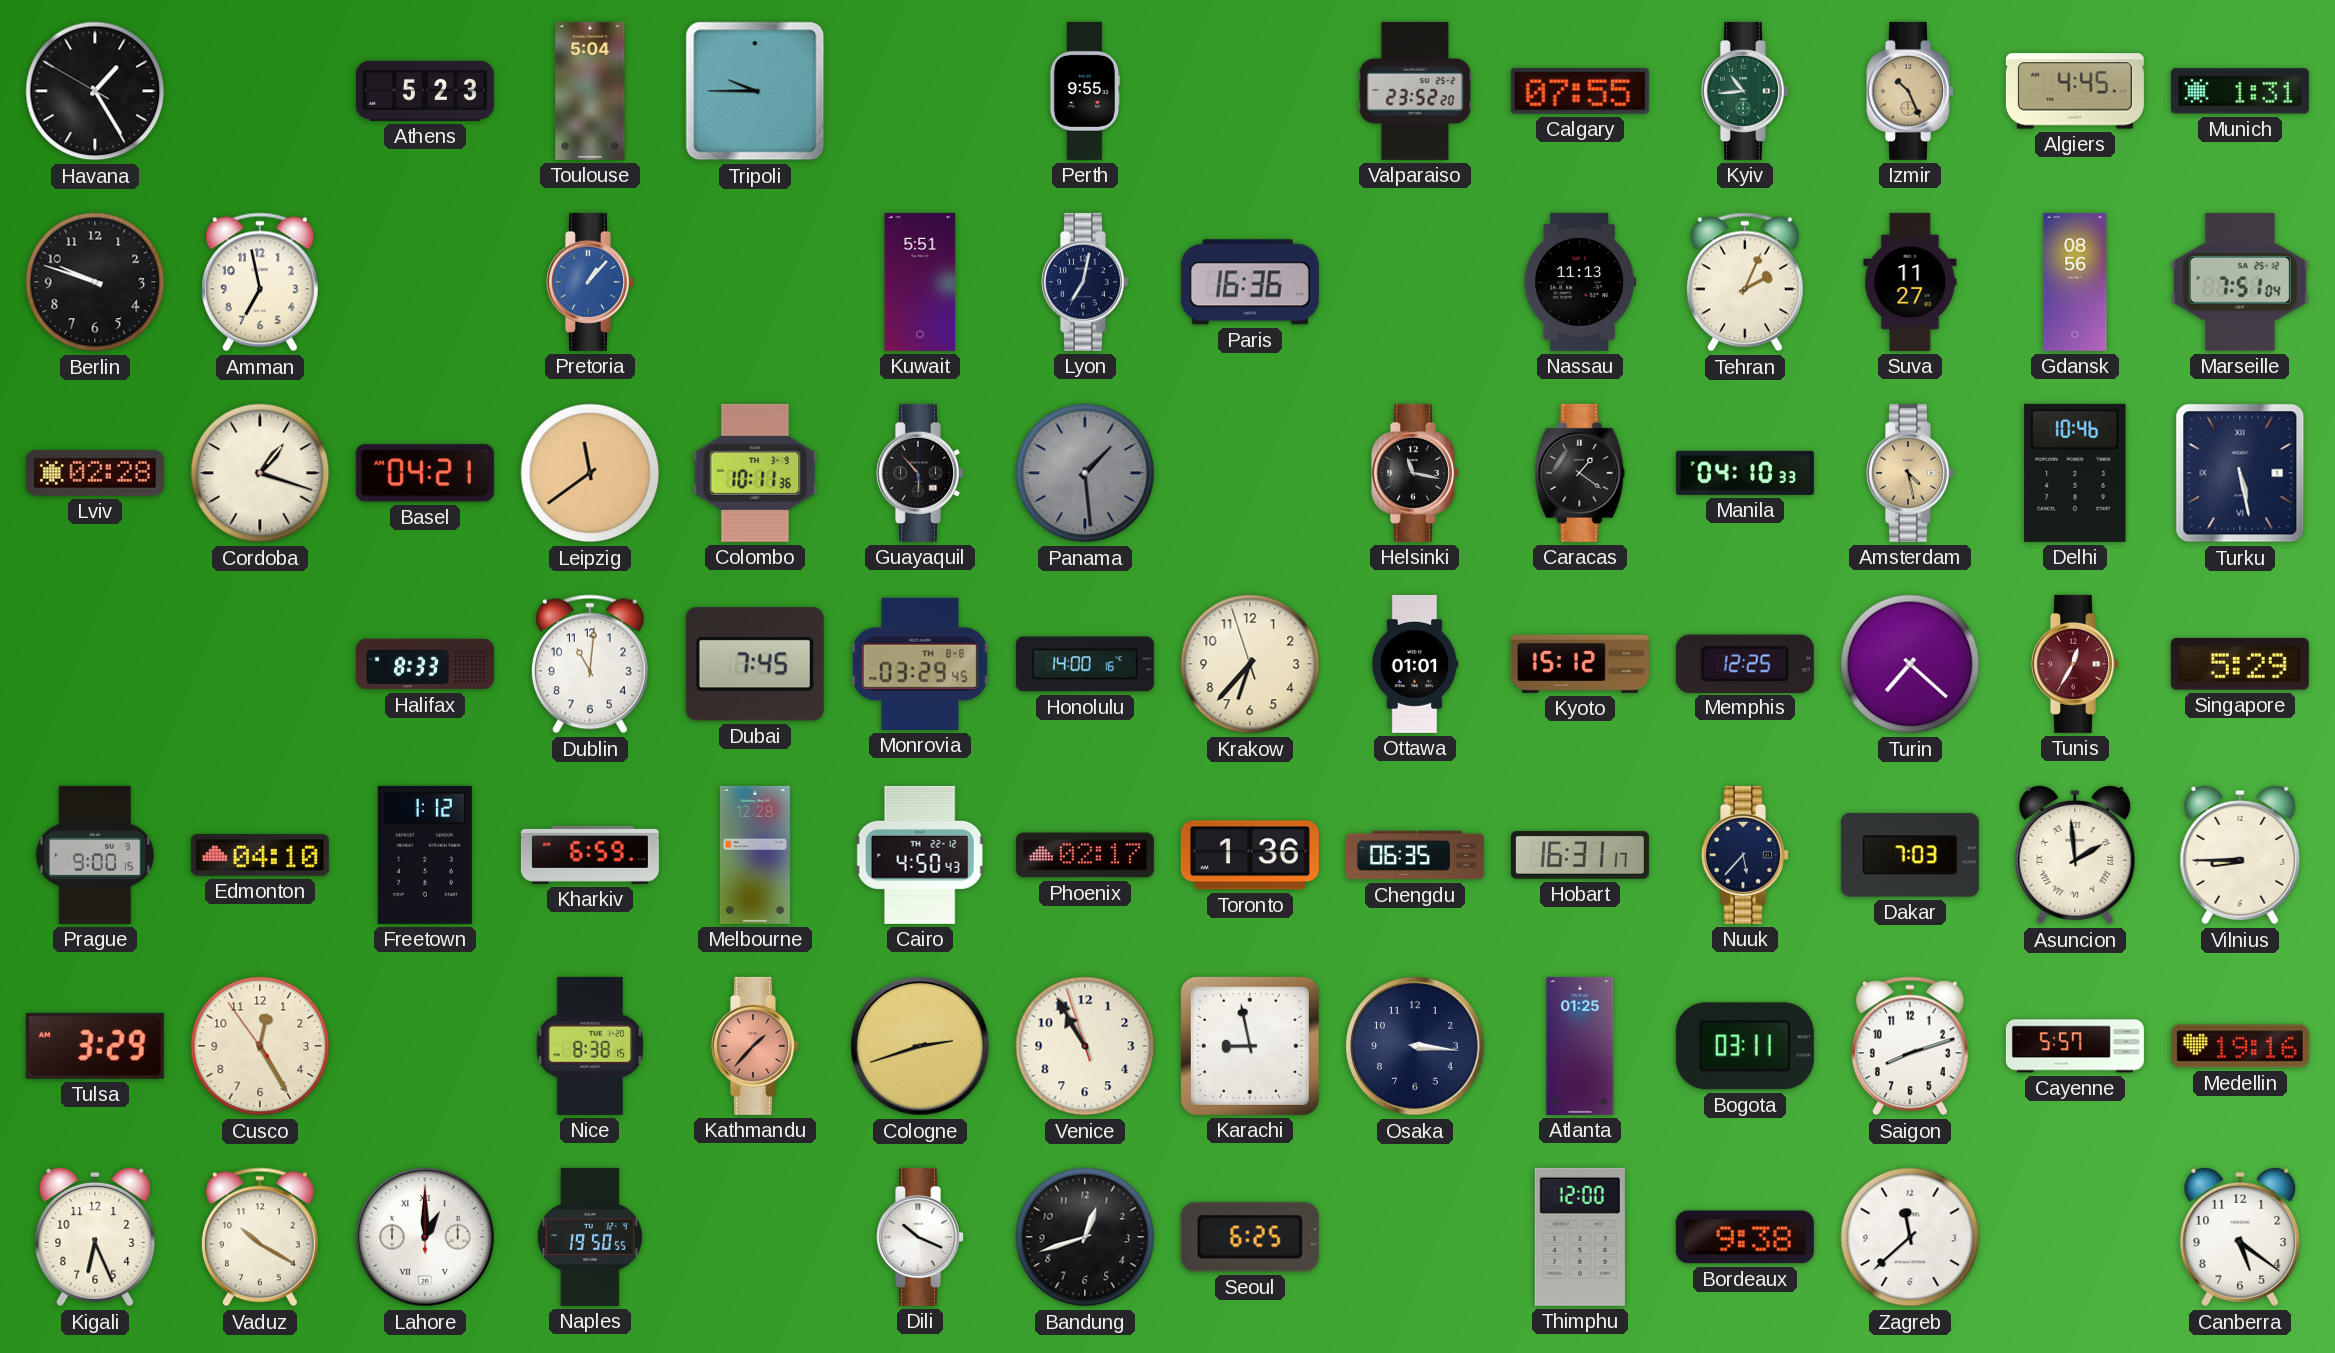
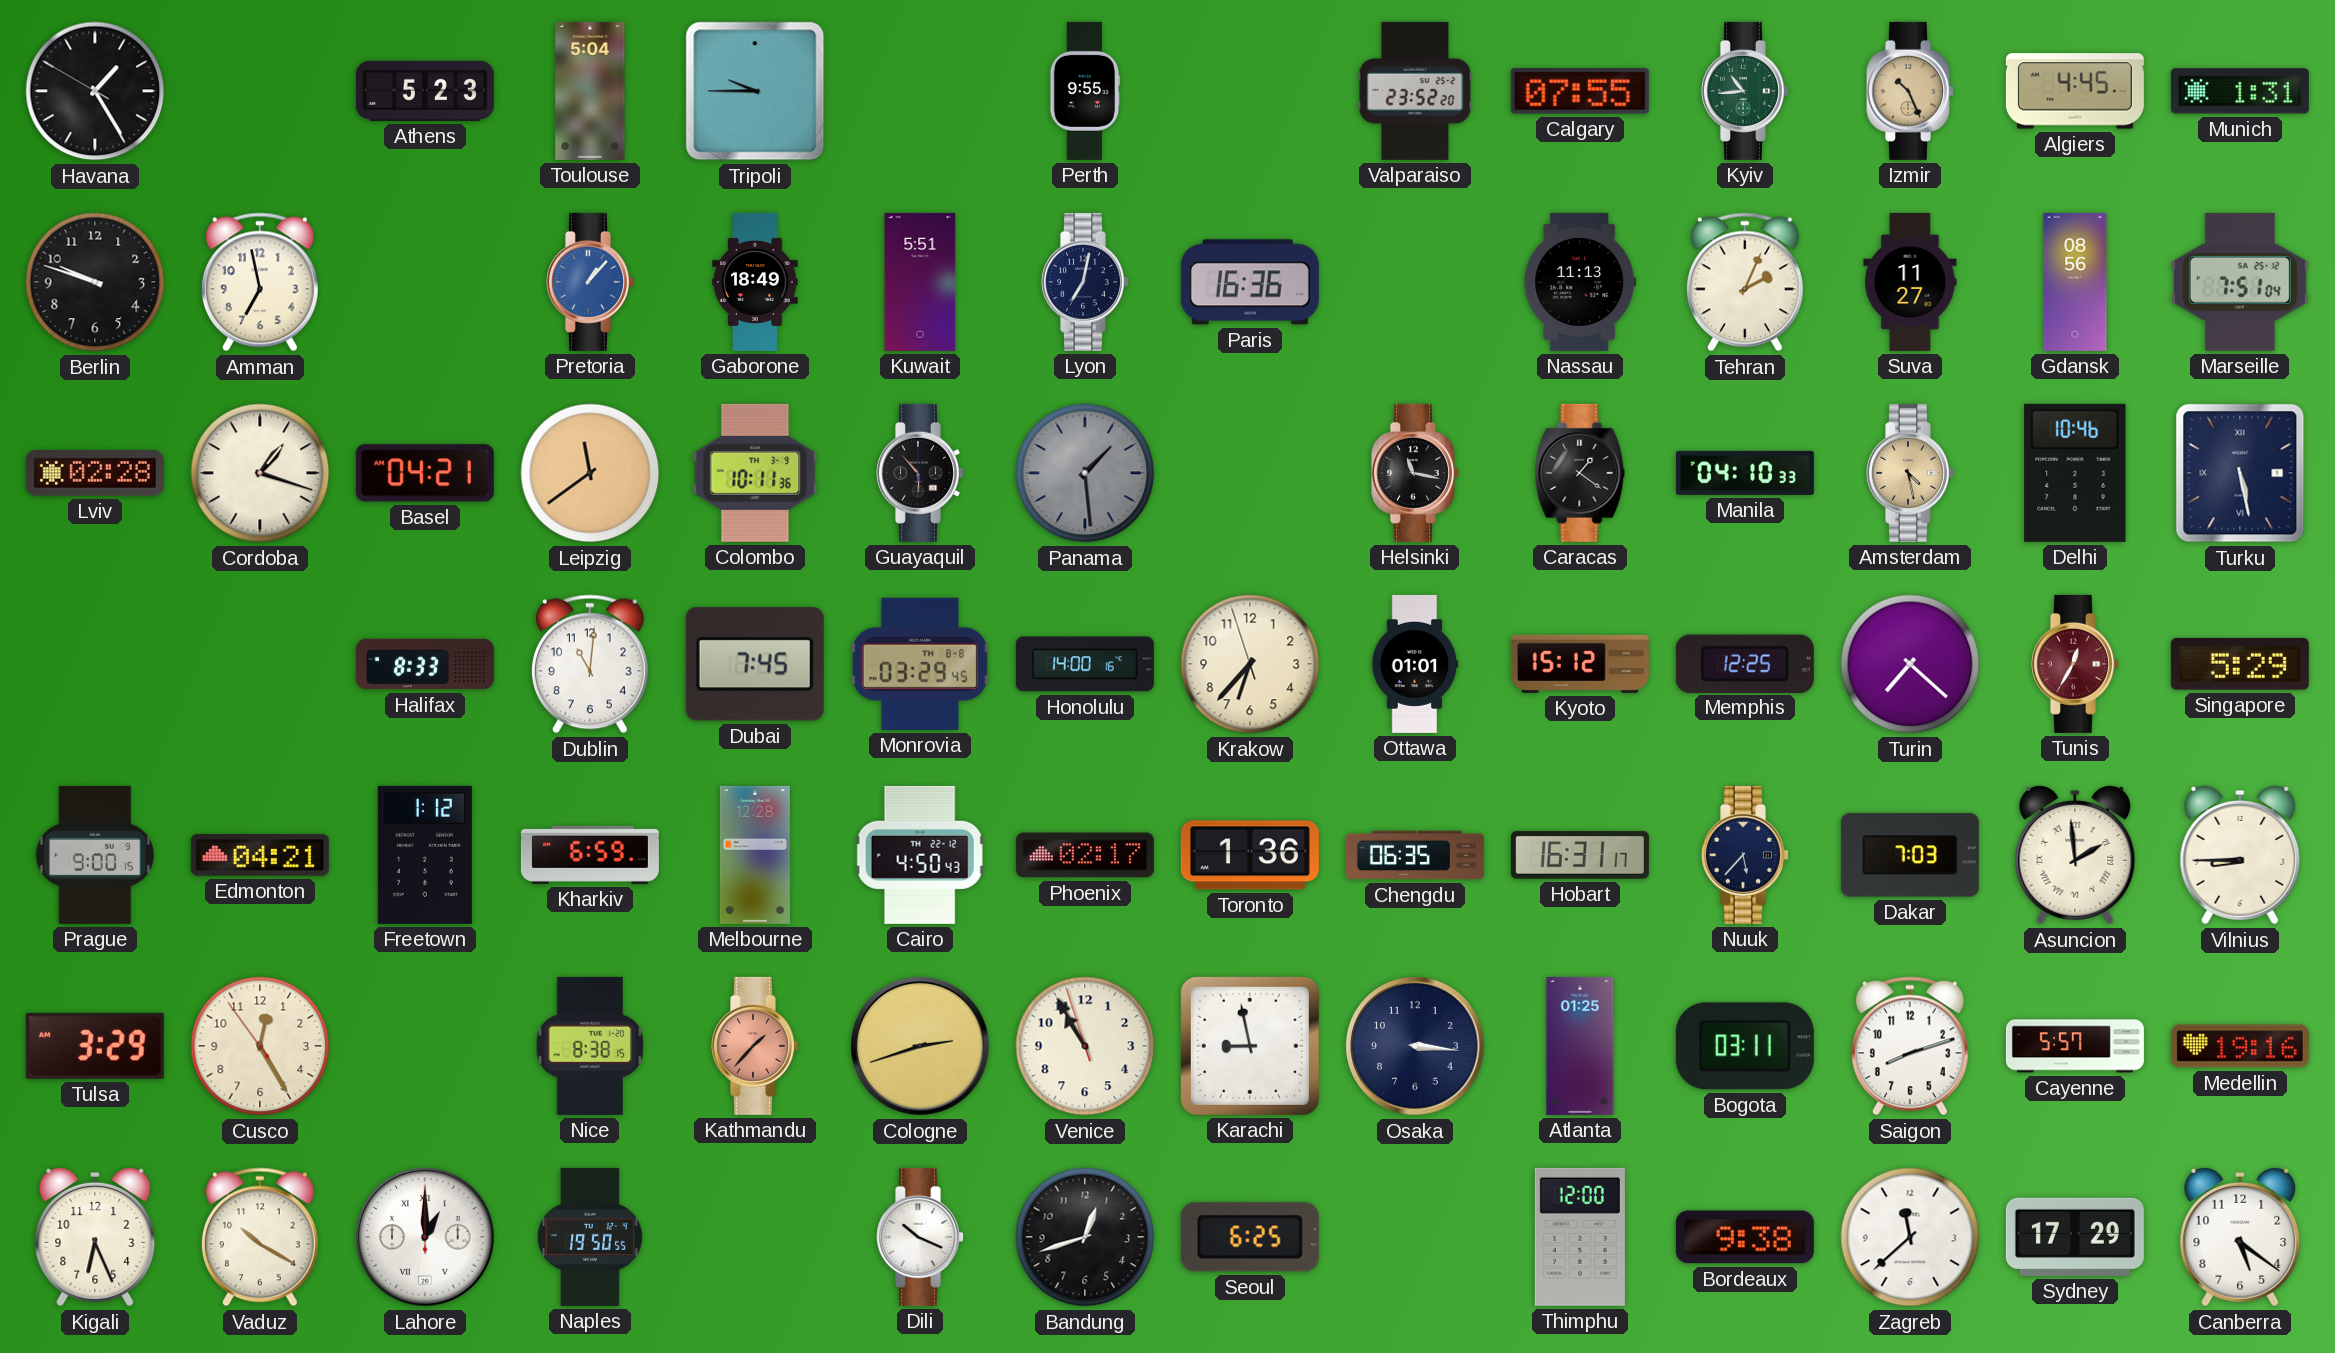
Gaborone: none -> 18:49 (755, 282)
Edmonton: 04:10 -> 04:21 (260, 855)
Sydney: none -> 17:29 (2075, 1237)
